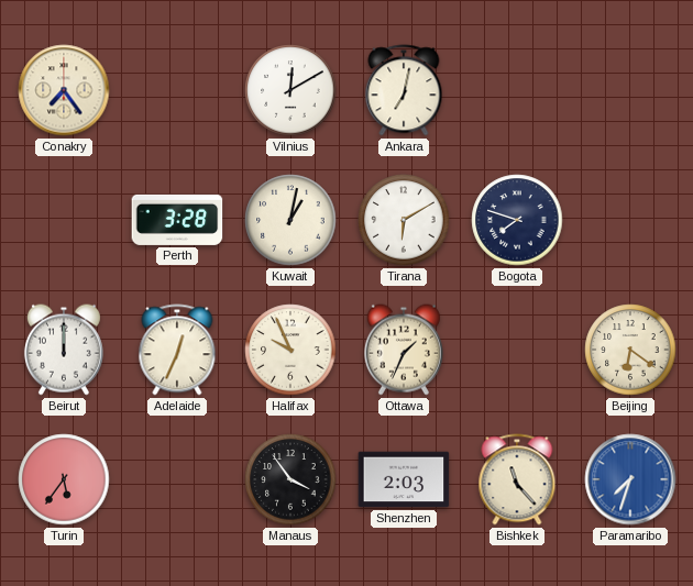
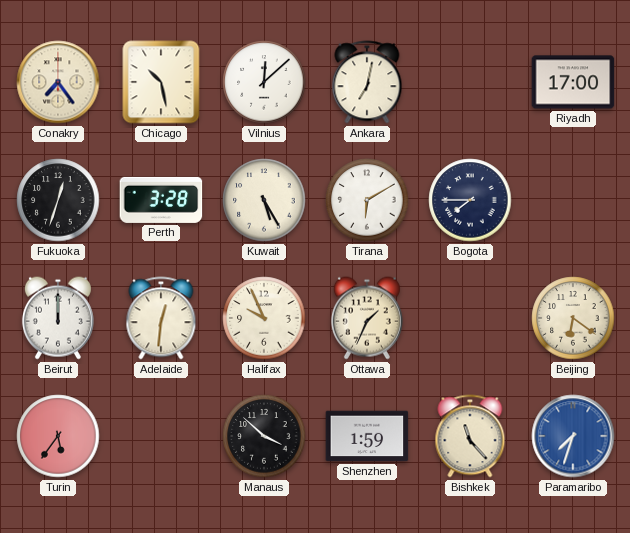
Chicago: none -> 10:28 (161, 82)
Vilnius: 12:10 -> 12:08 (264, 82)
Riyadh: none -> 17:00 (573, 82)
Fukuoka: none -> 12:33 (58, 200)
Kuwait: 1:02 -> 5:25 (264, 200)
Bogota: 7:48 -> 7:45 (470, 200)
Adelaide: 12:34 -> 12:31 (161, 318)
Manaus: 3:54 -> 3:52 (264, 436)
Shenzhen: 2:03 -> 1:59 (367, 436)
